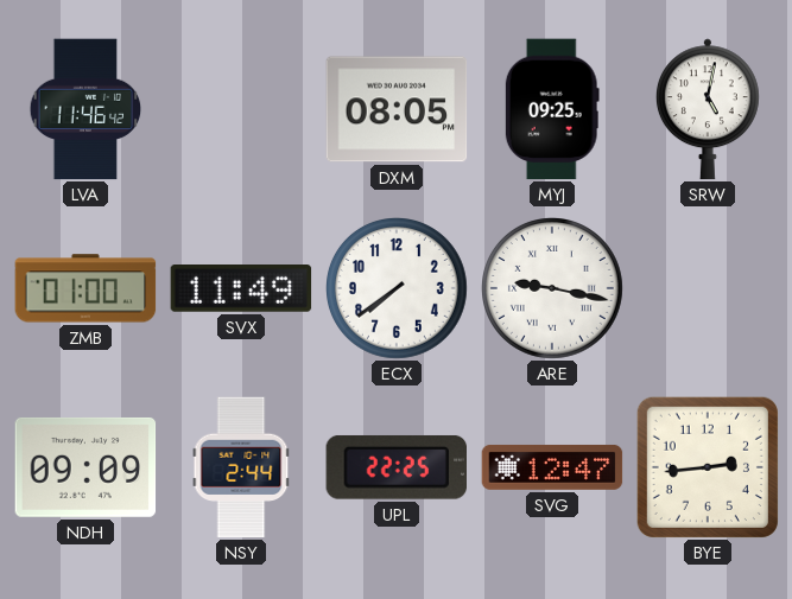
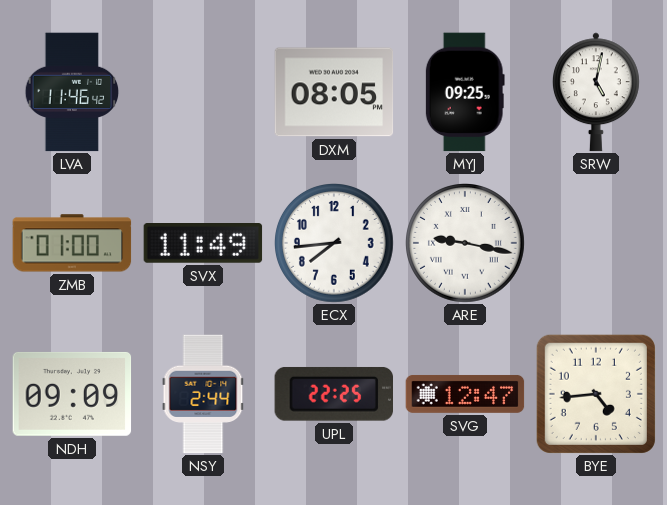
ECX: 7:39 -> 7:44 (335, 244)
BYE: 2:44 -> 4:44 (596, 394)
